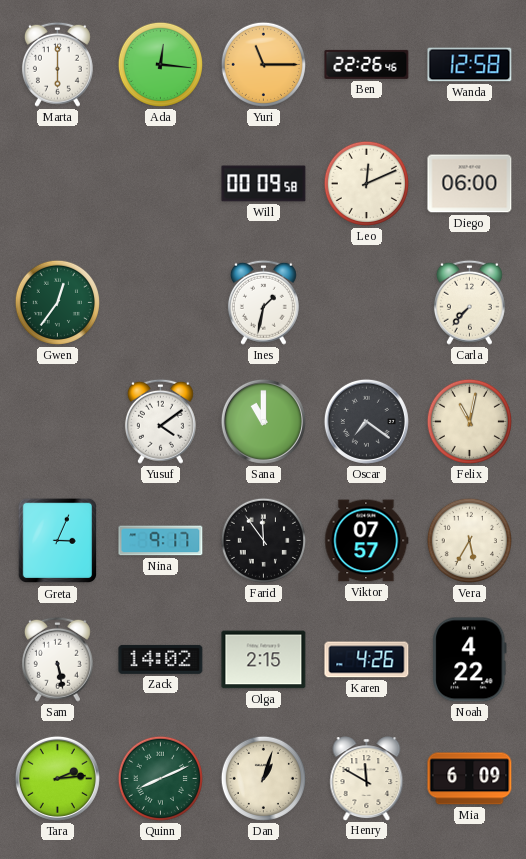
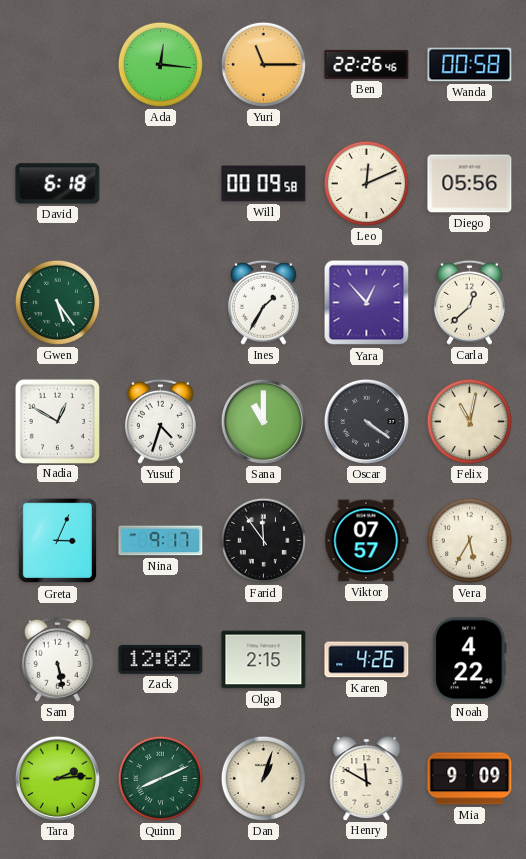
Marta: 6:00 -> none (57, 64)
Wanda: 12:58 -> 00:58 (470, 65)
David: none -> 6:18 (58, 184)
Diego: 06:00 -> 05:56 (470, 184)
Gwen: 12:36 -> 5:24 (57, 302)
Ines: 1:32 -> 1:35 (263, 302)
Yara: none -> 12:53 (367, 303)
Carla: 7:37 -> 12:38 (469, 302)
Nadia: none -> 12:50 (57, 421)
Yusuf: 4:09 -> 4:33 (160, 421)
Oscar: 7:21 -> 4:21 (366, 421)
Zack: 14:02 -> 12:02 (161, 659)
Mia: 6:09 -> 9:09 (470, 779)
